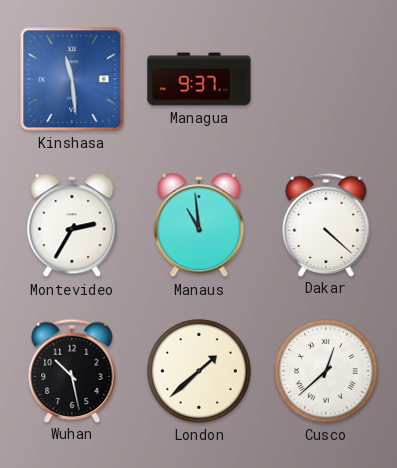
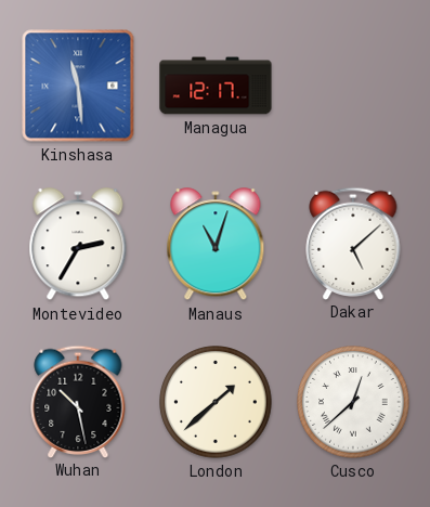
Managua: 9:37 -> 12:17 (216, 86)
Manaus: 10:59 -> 11:03 (216, 245)
Dakar: 4:22 -> 5:08 (353, 243)
